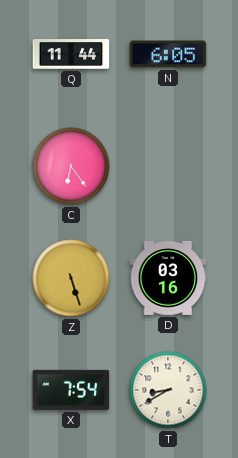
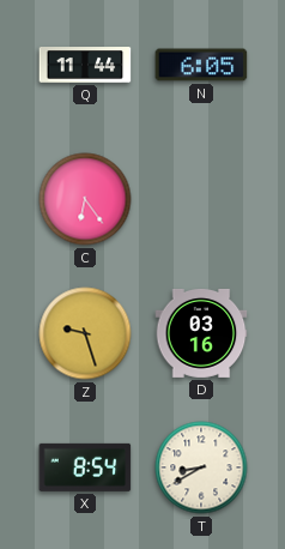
Z: 5:27 -> 9:27 (85, 333)
X: 7:54 -> 8:54 (85, 467)
